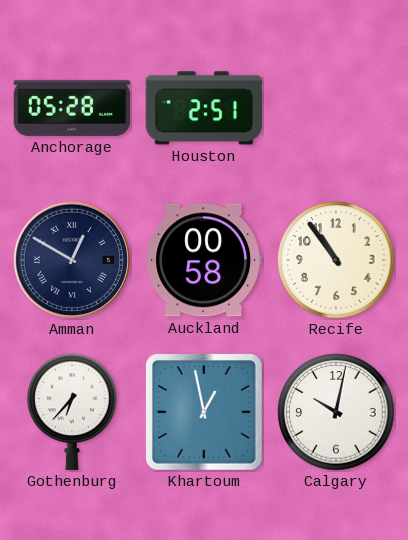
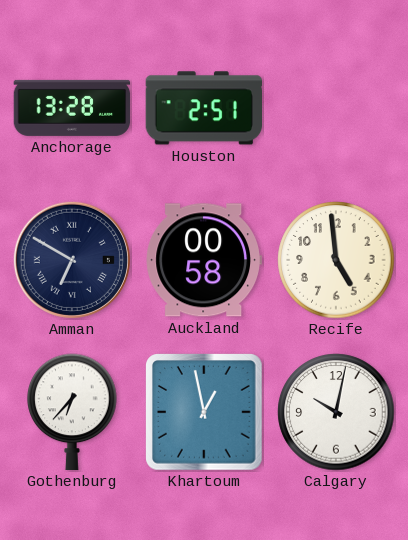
Anchorage: 05:28 -> 13:28 (72, 108)
Amman: 12:50 -> 6:50 (72, 260)
Recife: 10:54 -> 4:59 (336, 260)
